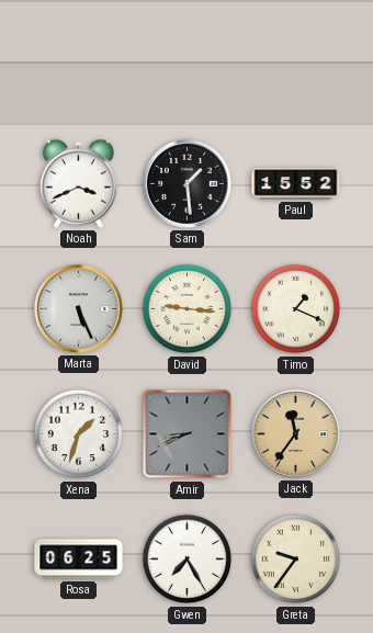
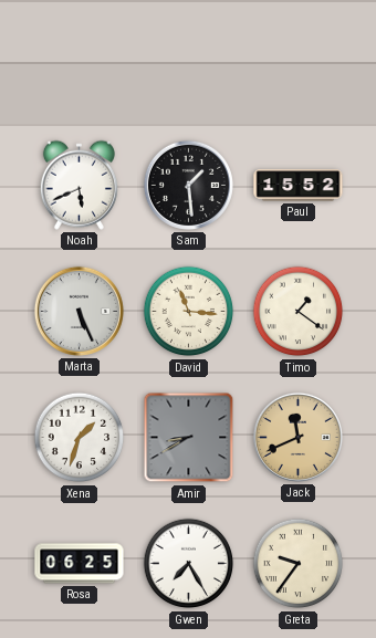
Noah: 3:41 -> 5:41 (79, 185)
David: 9:16 -> 11:16 (189, 312)
Timo: 1:19 -> 1:21 (299, 312)
Amir: 8:41 -> 8:40 (189, 438)
Jack: 11:36 -> 11:41 (297, 437)
